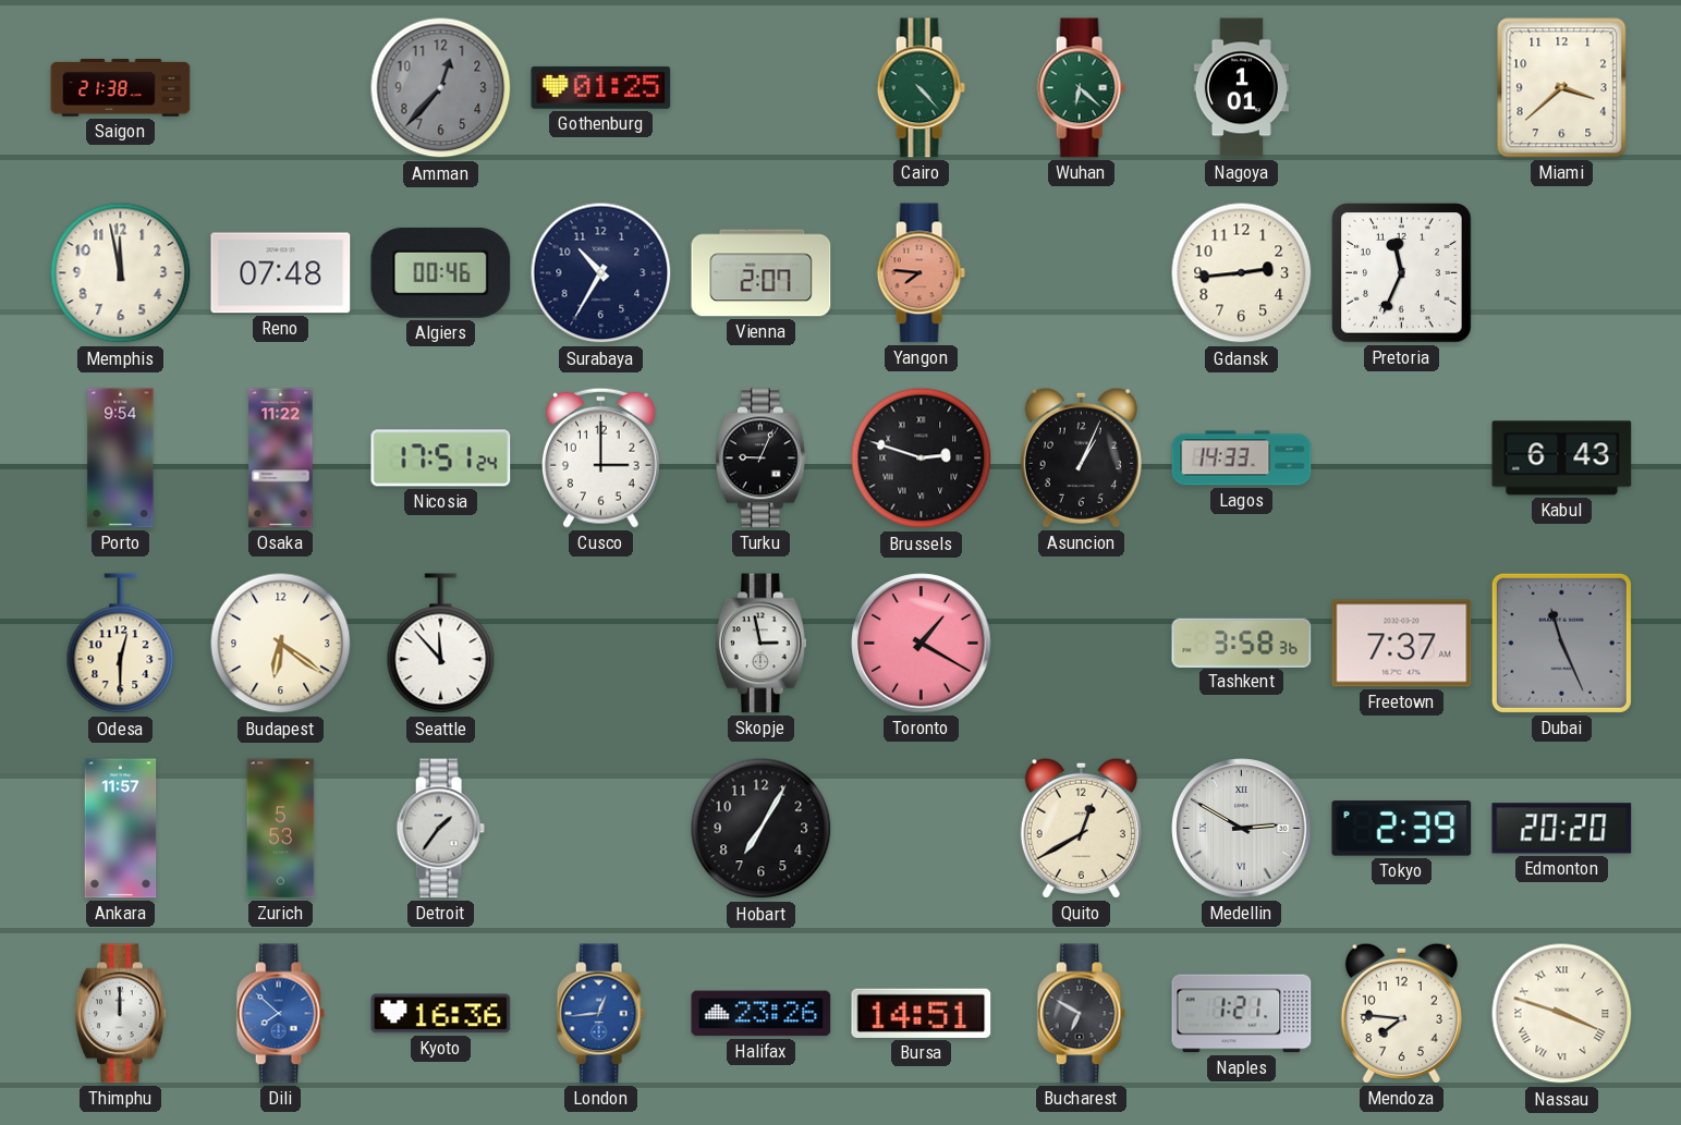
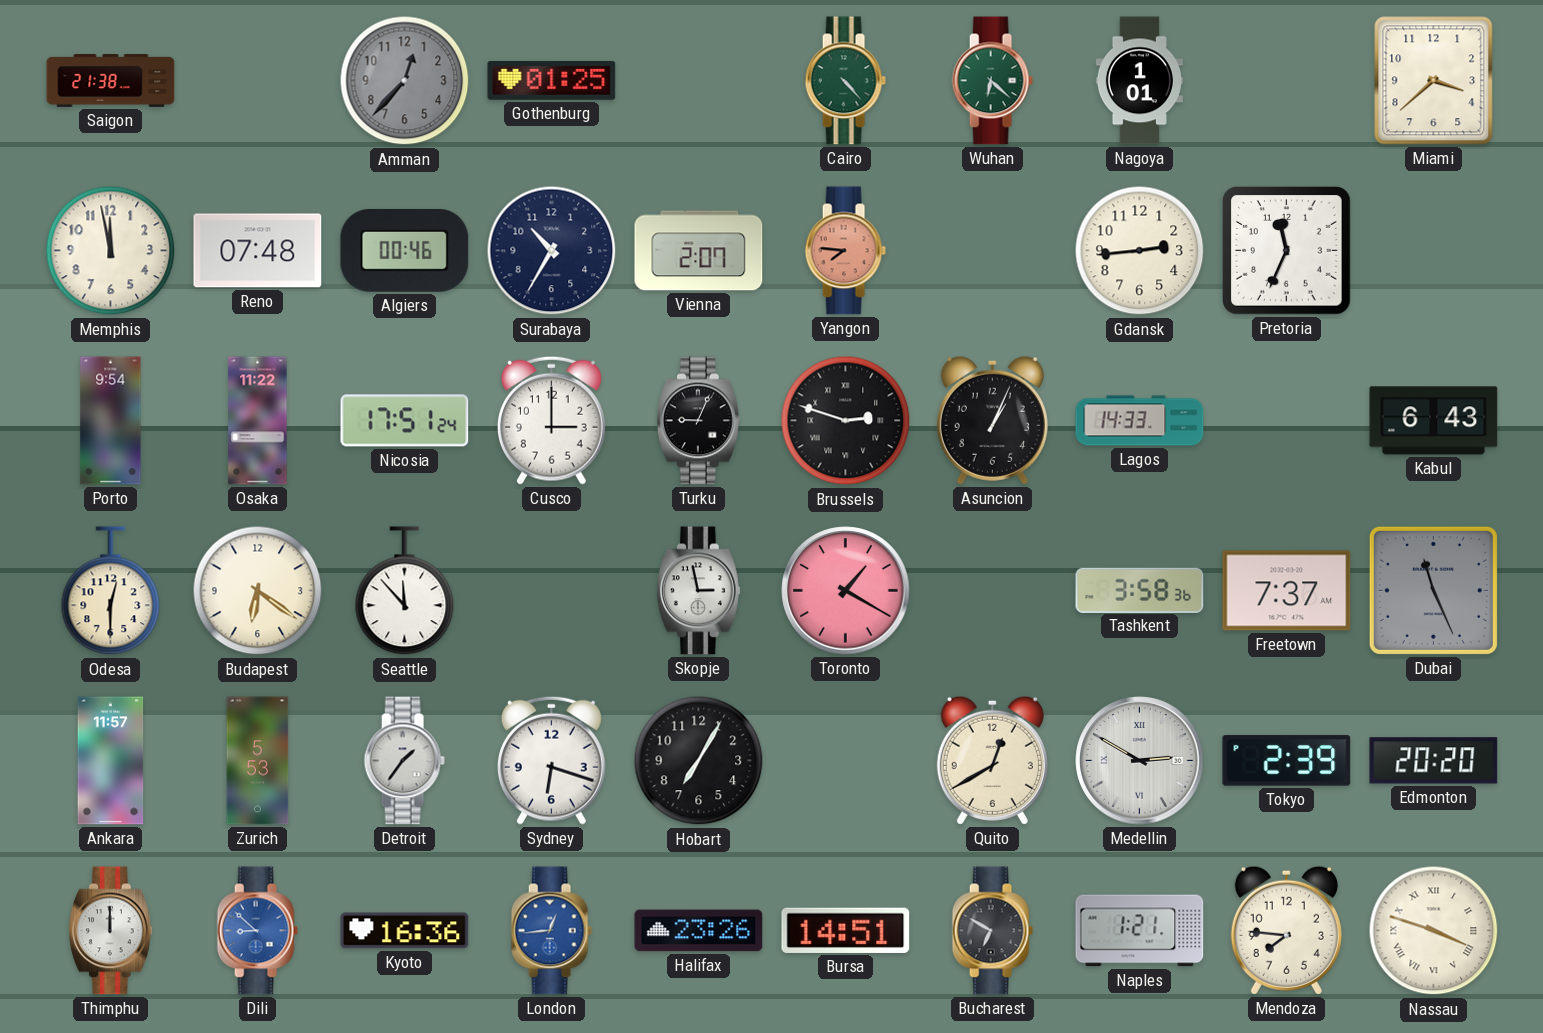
Sydney: none -> 6:18 (551, 760)
Dili: 7:52 -> 8:52 (257, 931)
